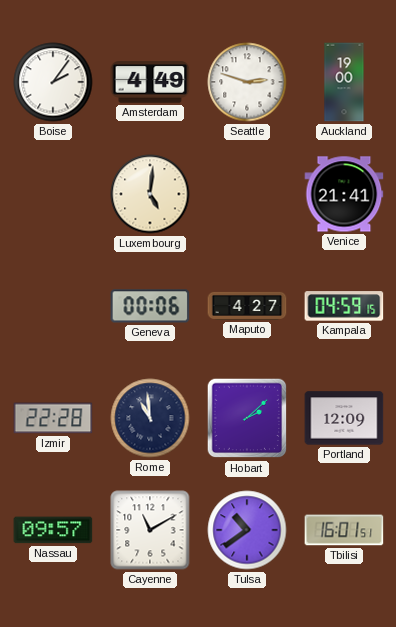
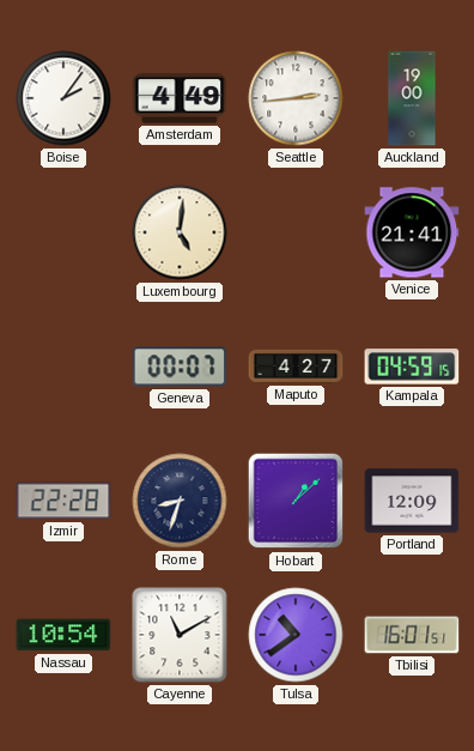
Seattle: 2:48 -> 2:44 (296, 98)
Geneva: 00:06 -> 00:07 (180, 367)
Rome: 10:59 -> 8:33 (180, 501)
Hobart: 2:08 -> 1:08 (296, 501)
Nassau: 09:57 -> 10:54 (63, 635)
